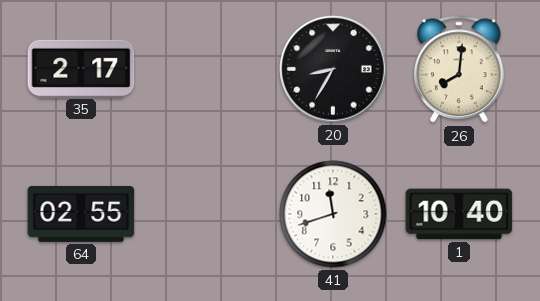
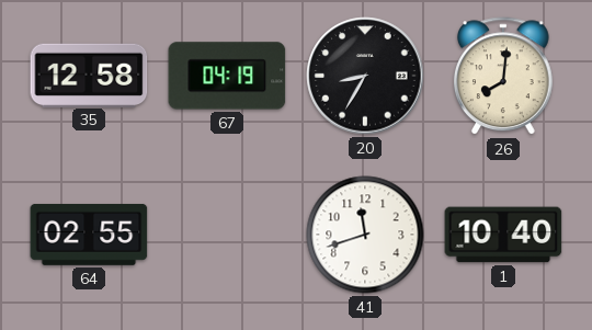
35: 2:17 -> 12:58 (89, 75)
67: none -> 04:19 (227, 76)
